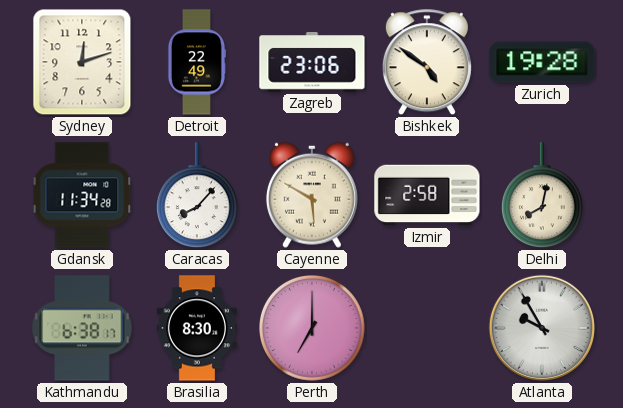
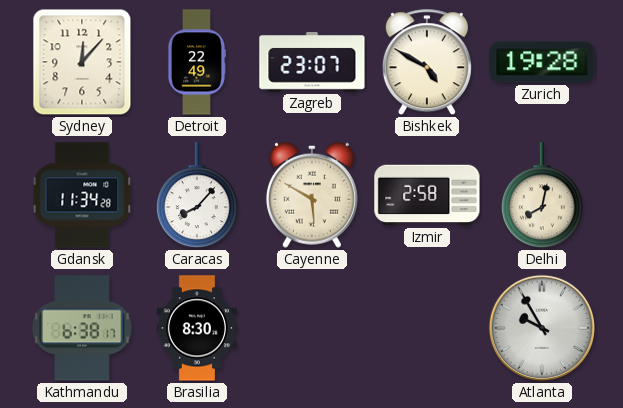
Sydney: 12:12 -> 12:07 (82, 62)
Zagreb: 23:06 -> 23:07 (312, 63)
Bishkek: 4:51 -> 4:50 (427, 63)
Perth: 7:00 -> none (313, 329)
